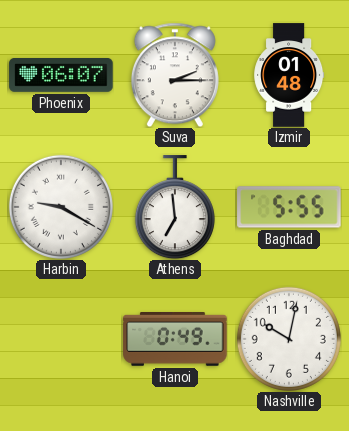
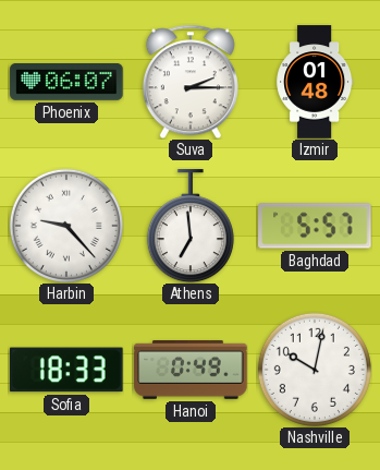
Harbin: 9:20 -> 9:23 (66, 226)
Baghdad: 5:55 -> 5:57 (315, 226)
Sofia: none -> 18:33 (68, 370)
